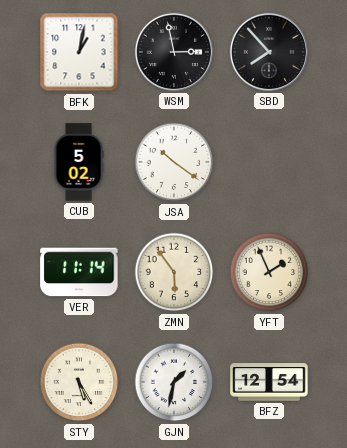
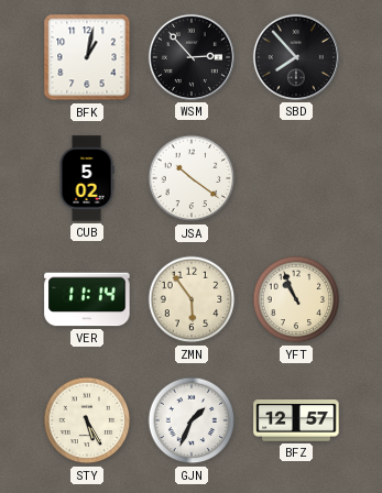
WSM: 2:58 -> 2:53 (192, 57)
YFT: 1:56 -> 10:56 (296, 299)
GJN: 1:32 -> 1:34 (192, 420)
BFZ: 12:54 -> 12:57 (296, 420)
